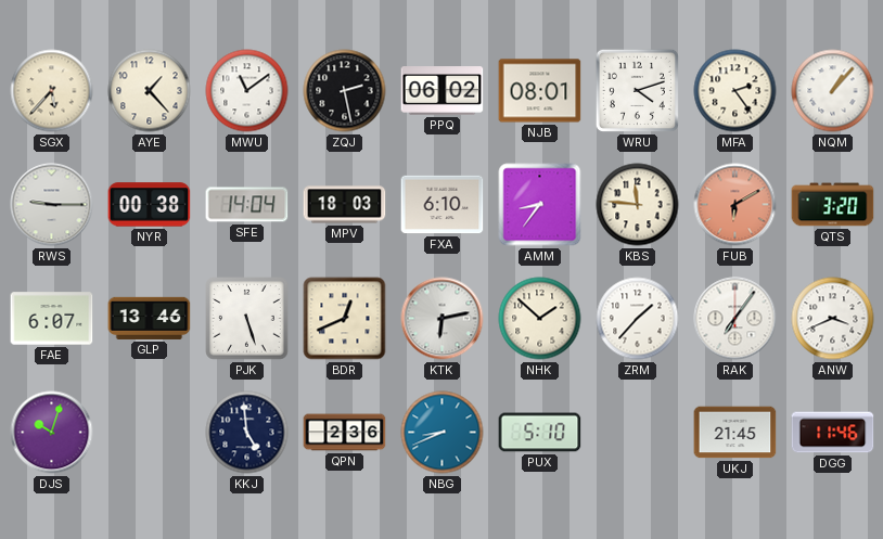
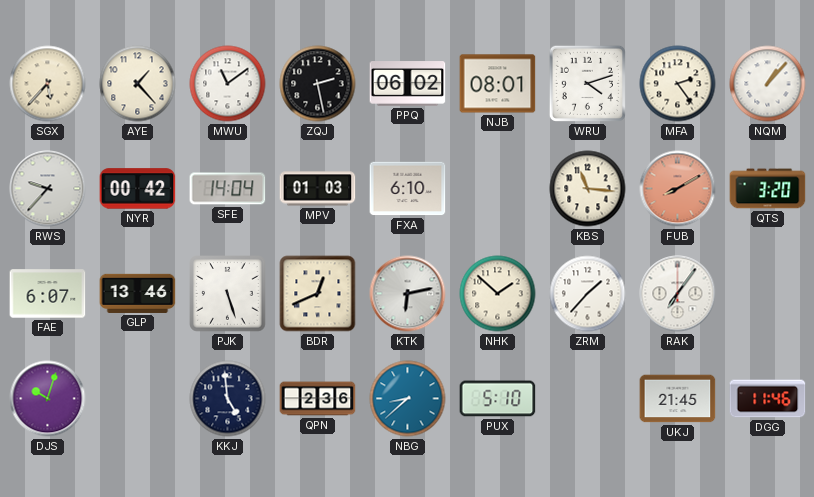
RWS: 9:15 -> 9:37 (48, 189)
NYR: 00:38 -> 00:42 (138, 189)
MPV: 18:03 -> 01:03 (318, 189)
AMM: 8:36 -> none (540, 205)
KBS: 11:46 -> 11:16 (588, 189)
FUB: 6:10 -> 8:10 (678, 189)
ANW: 3:41 -> none (833, 319)
NBG: 8:41 -> 8:38 (408, 399)
